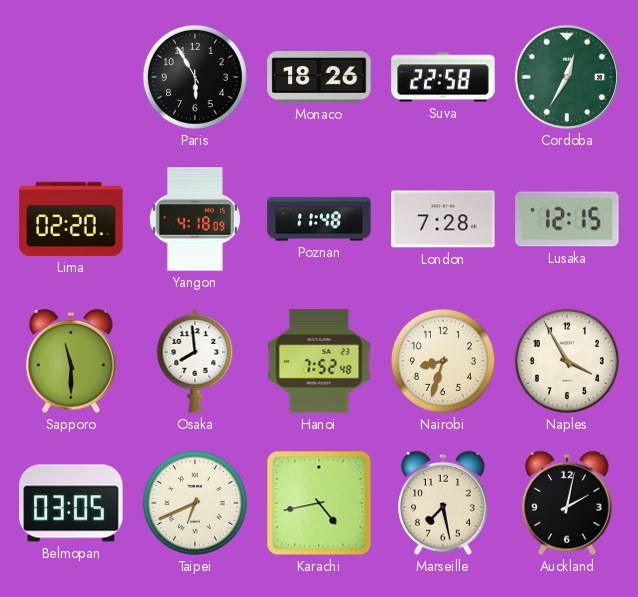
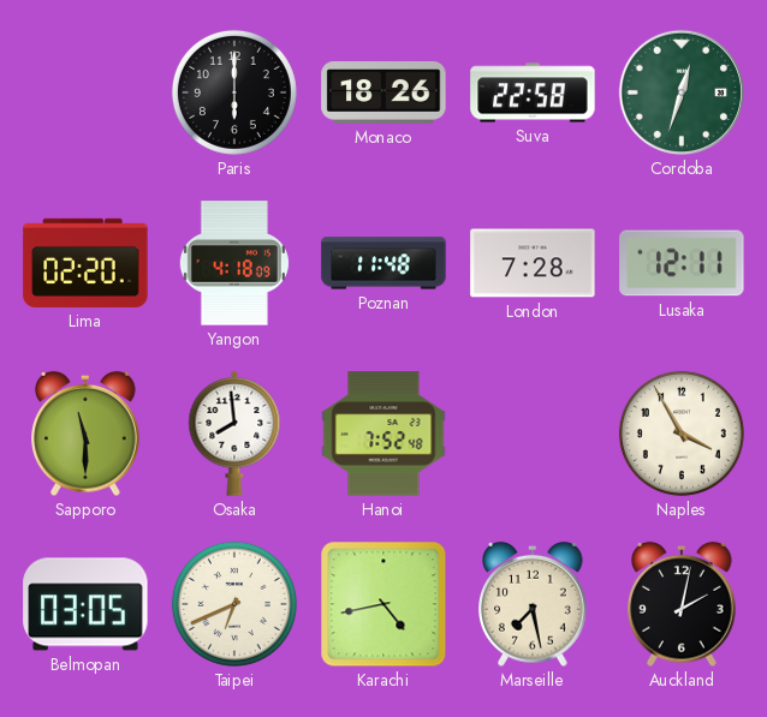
Paris: 5:55 -> 6:00 (234, 92)
Cordoba: 12:35 -> 12:33 (682, 92)
Lusaka: 12:15 -> 12:11 (682, 263)
Nairobi: 8:33 -> none (443, 361)
